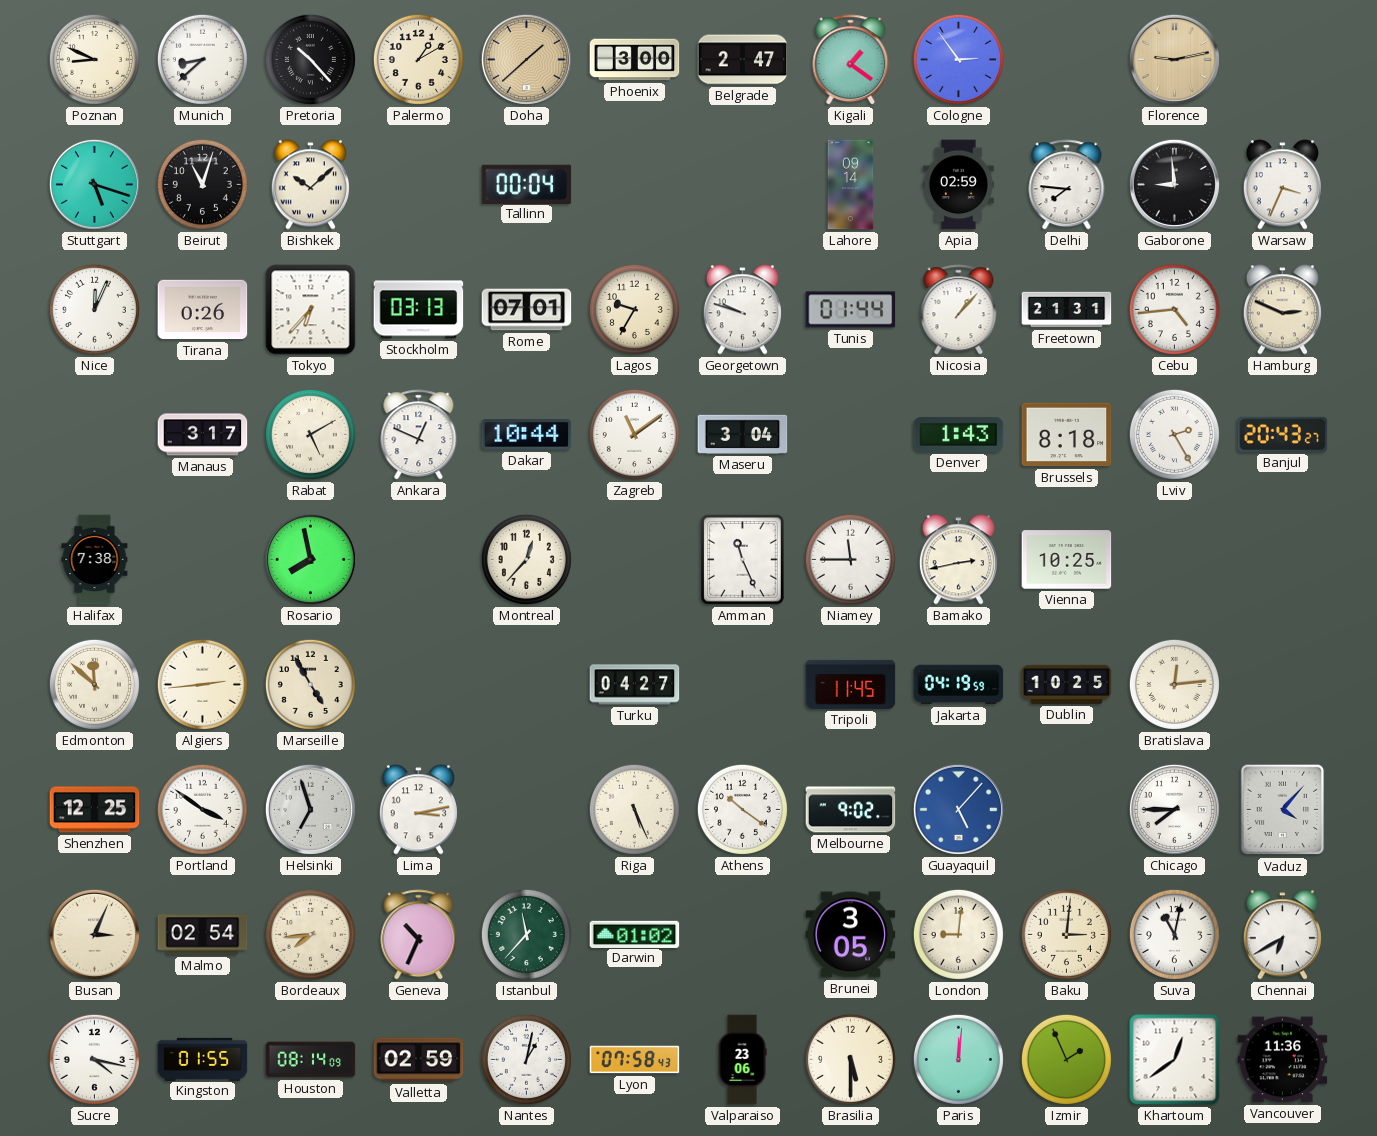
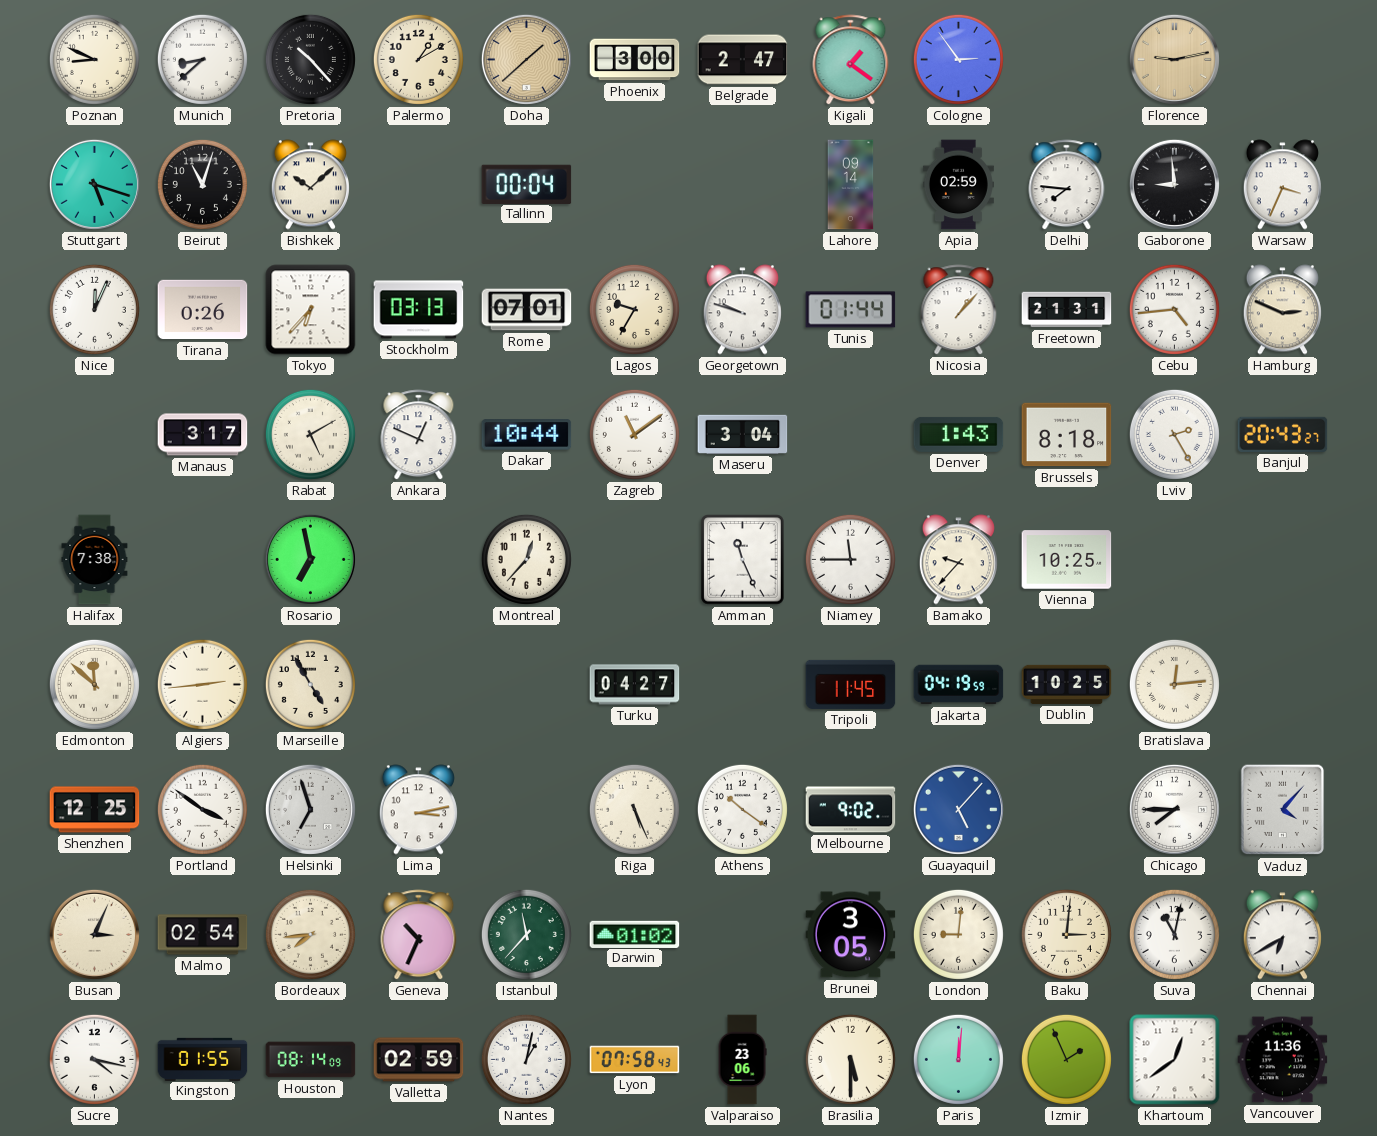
Rosario: 7:58 -> 6:58 (310, 559)
Bamako: 2:43 -> 9:37 (958, 560)
